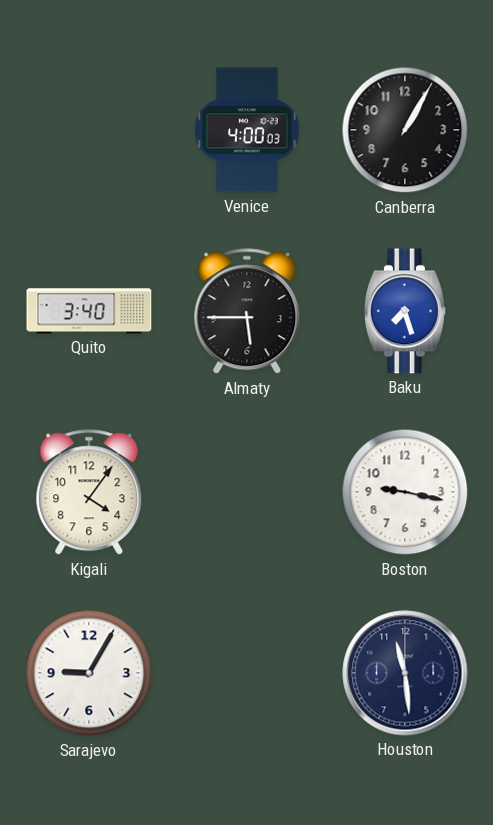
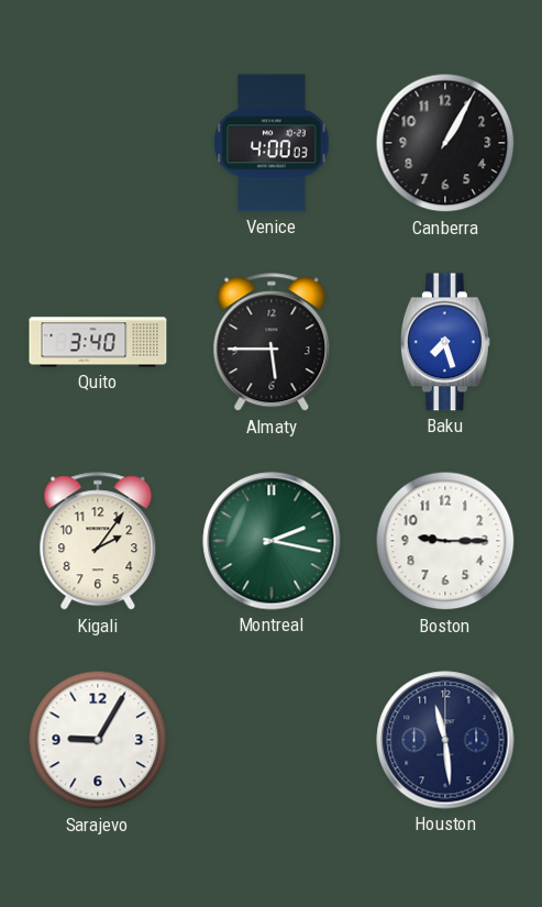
Kigali: 4:06 -> 2:06 (98, 542)
Montreal: none -> 2:17 (272, 541)
Boston: 9:17 -> 9:15 (445, 541)
